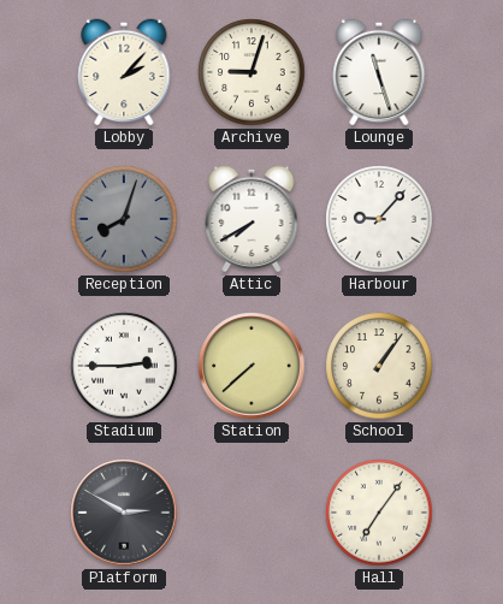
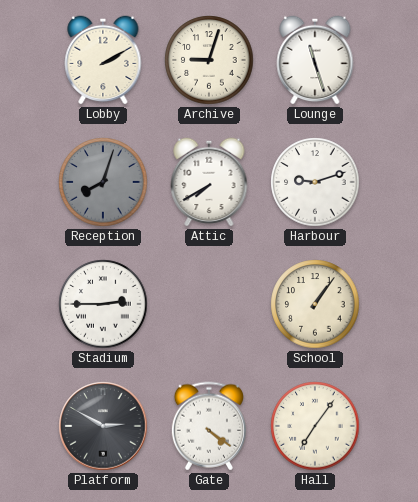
Lobby: 2:07 -> 2:10 (103, 60)
Harbour: 9:07 -> 9:12 (315, 182)
Station: 7:38 -> none (251, 366)
Gate: none -> 4:21 (209, 426)
